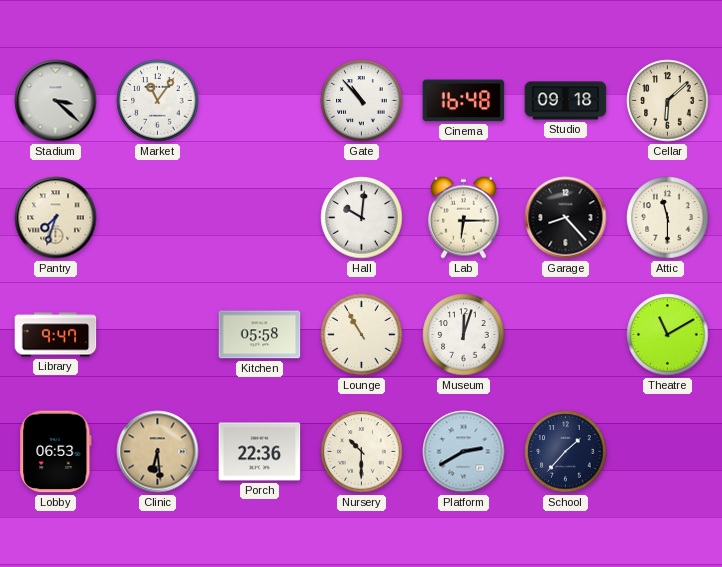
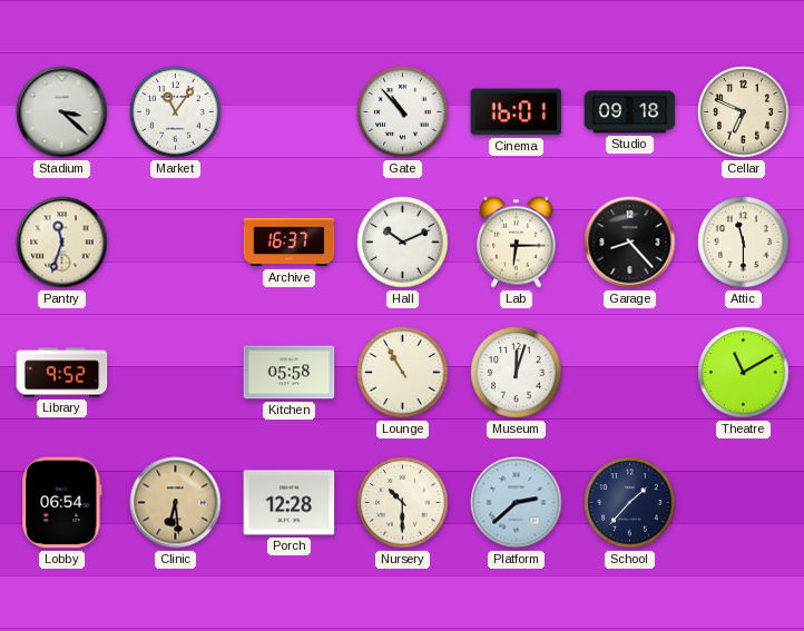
Cinema: 16:48 -> 16:01 (517, 112)
Cellar: 6:08 -> 6:49 (744, 112)
Pantry: 7:33 -> 11:33 (62, 243)
Archive: none -> 16:37 (290, 243)
Hall: 10:01 -> 10:11 (403, 243)
Library: 9:47 -> 9:52 (62, 373)
Lobby: 06:53 -> 06:54 (62, 503)
Porch: 22:36 -> 12:28 (290, 503)
Platform: 2:40 -> 2:38 (517, 503)
